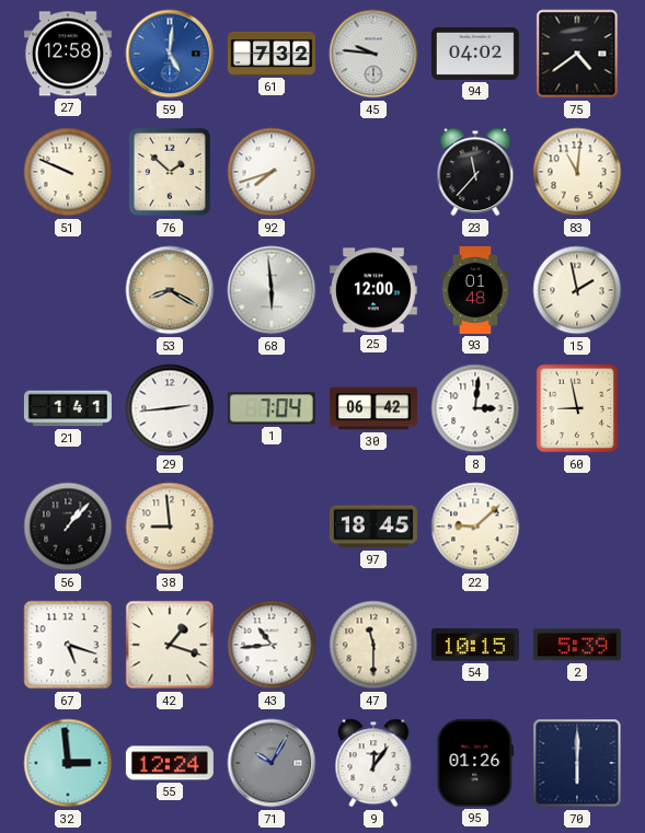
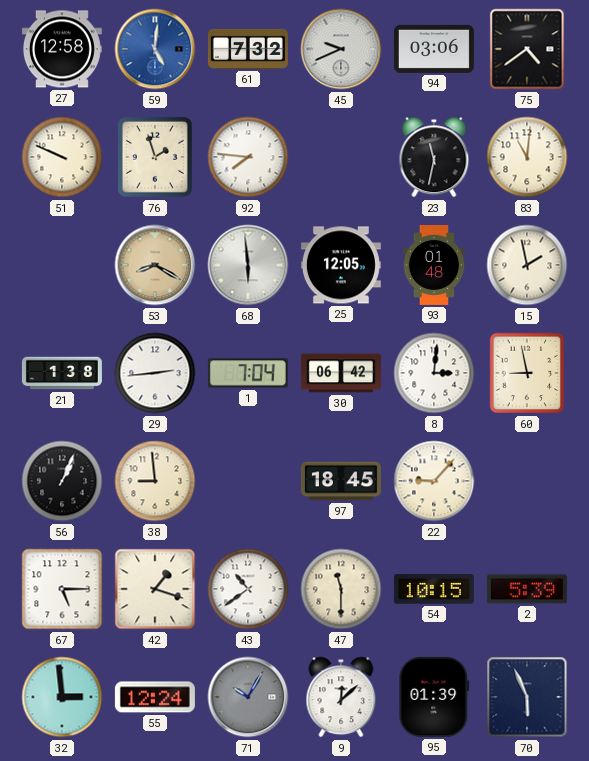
45: 9:46 -> 9:41 (341, 49)
94: 04:02 -> 03:06 (434, 49)
76: 1:52 -> 1:57 (155, 157)
92: 7:42 -> 7:46 (248, 157)
23: 11:37 -> 11:32 (434, 157)
25: 12:00 -> 12:05 (341, 265)
21: 1:41 -> 1:38 (62, 373)
56: 1:07 -> 1:04 (62, 481)
22: 9:08 -> 9:07 (434, 481)
67: 5:18 -> 5:15 (62, 589)
43: 10:44 -> 10:39 (248, 589)
9: 12:06 -> 12:08 (341, 697)
95: 01:26 -> 01:39 (434, 697)
70: 6:00 -> 5:56 (527, 697)
